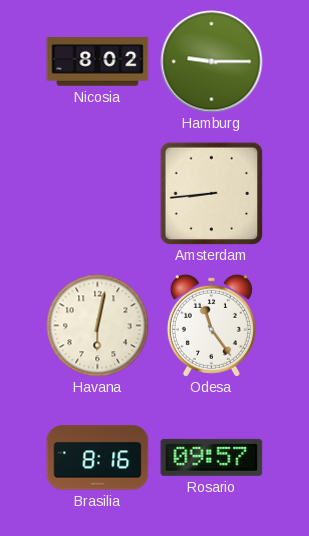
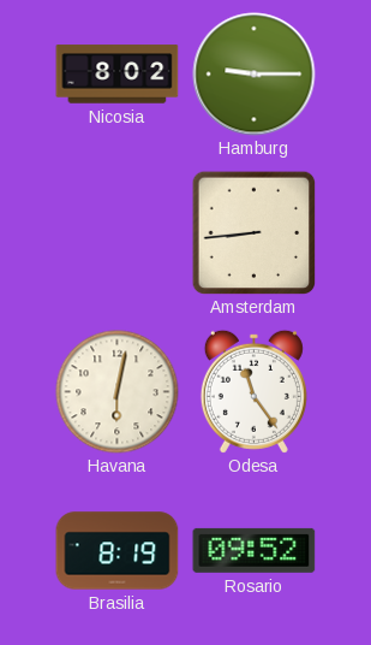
Brasilia: 8:16 -> 8:19 (118, 551)
Rosario: 09:57 -> 09:52 (255, 550)
